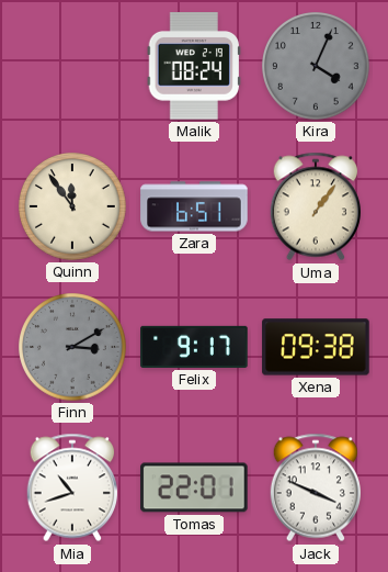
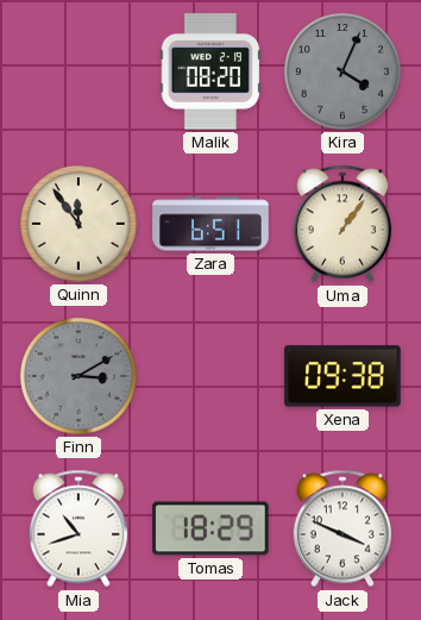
Malik: 08:24 -> 08:20 (209, 71)
Felix: 9:17 -> none (194, 347)
Tomas: 22:01 -> 18:29 (211, 528)
